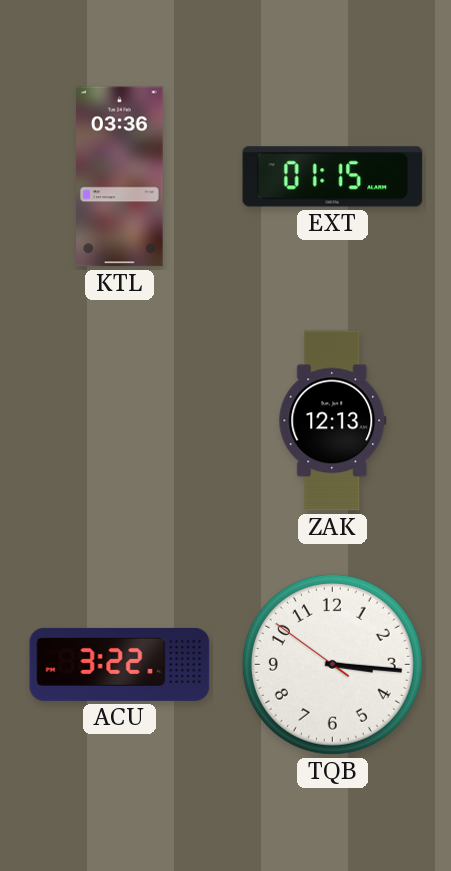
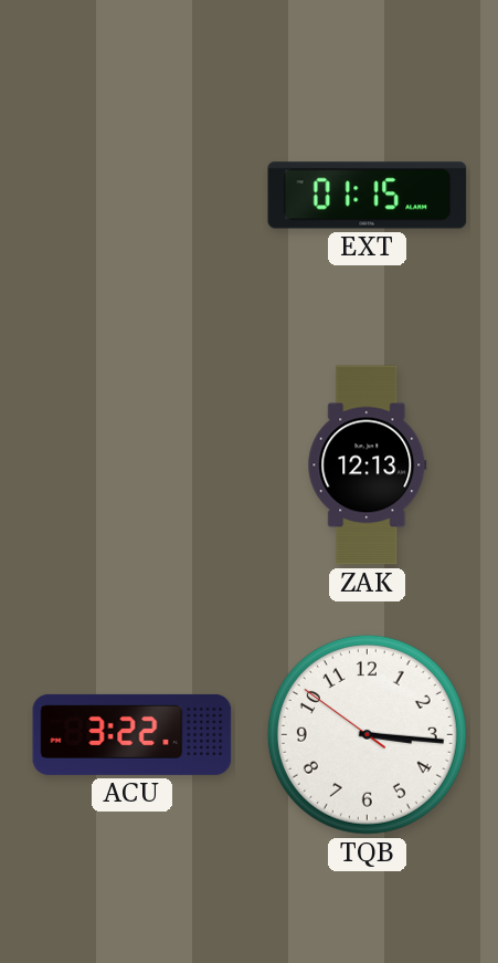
KTL: 03:36 -> none (120, 177)
